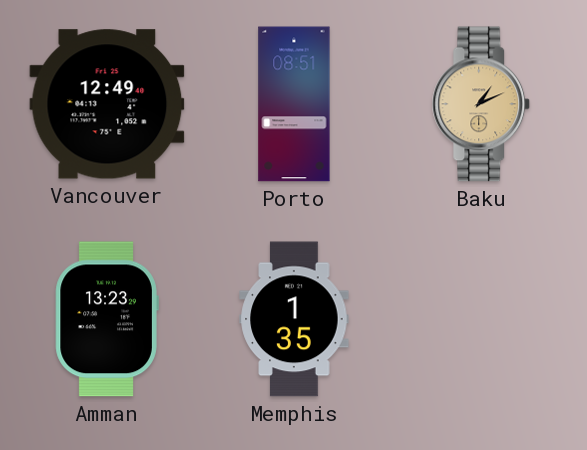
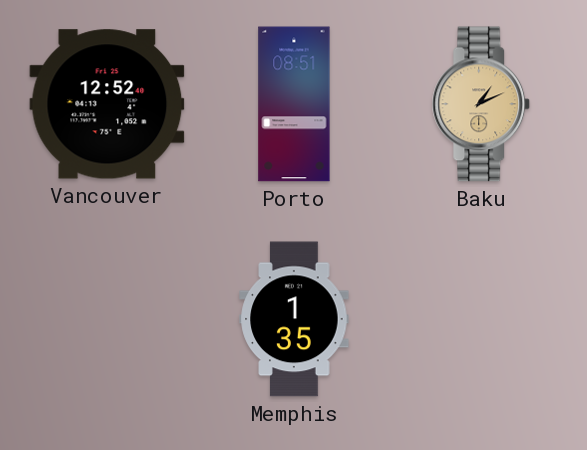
Vancouver: 12:49 -> 12:52 (107, 104)
Amman: 13:23 -> none (107, 319)
